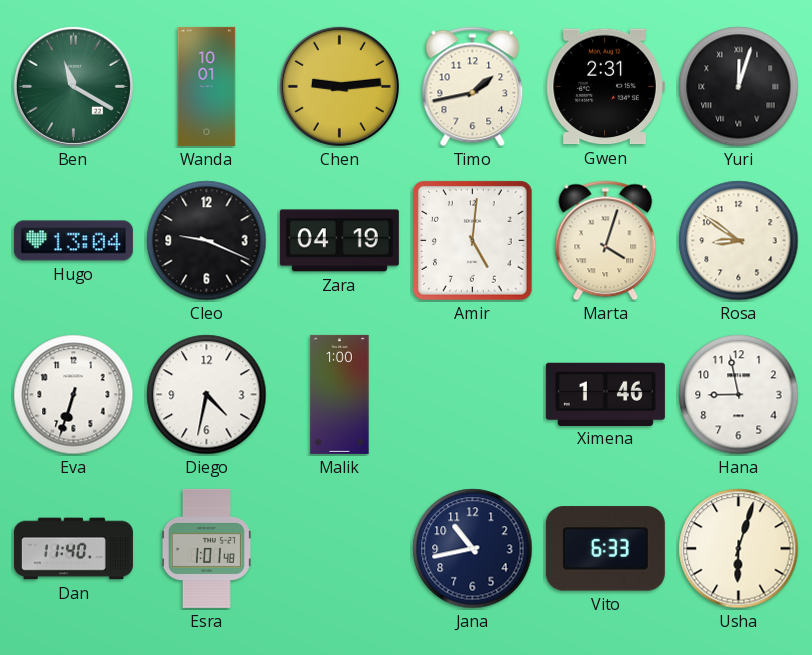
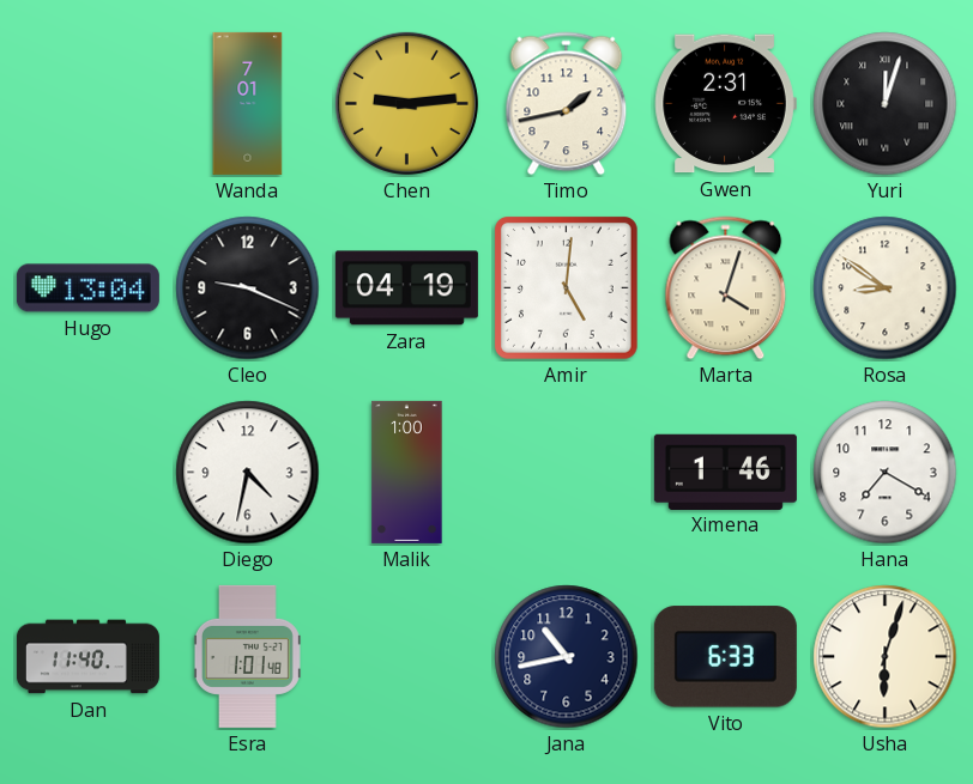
Ben: 11:20 -> none (73, 86)
Wanda: 10:01 -> 7:01 (248, 103)
Eva: 6:33 -> none (74, 395)
Hana: 8:58 -> 7:20 (886, 473)
